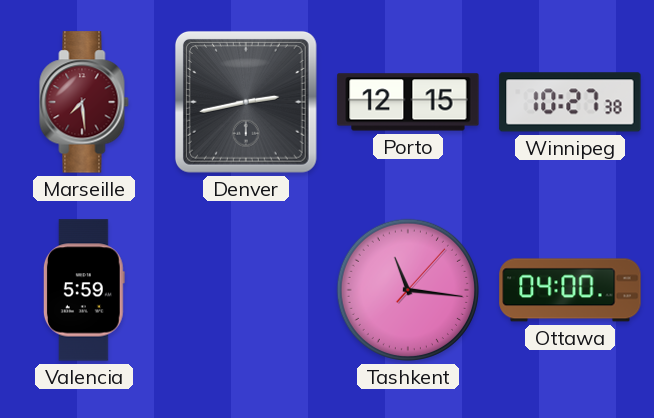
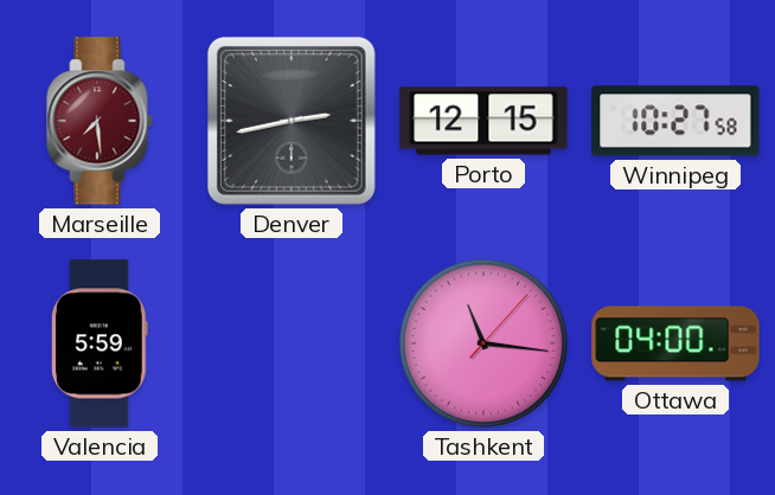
Winnipeg: 10:27:38 -> 10:27:58 (675, 121)
